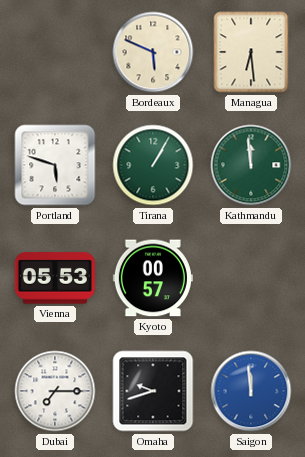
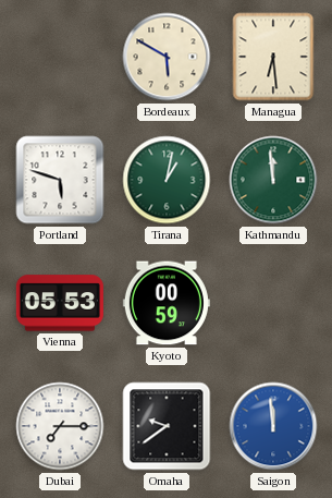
Bordeaux: 5:49 -> 5:50 (167, 57)
Tirana: 1:05 -> 1:02 (167, 180)
Kyoto: 00:57 -> 00:59 (167, 303)
Omaha: 9:42 -> 9:39 (167, 426)
